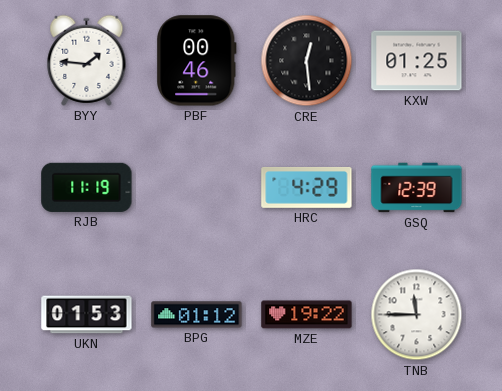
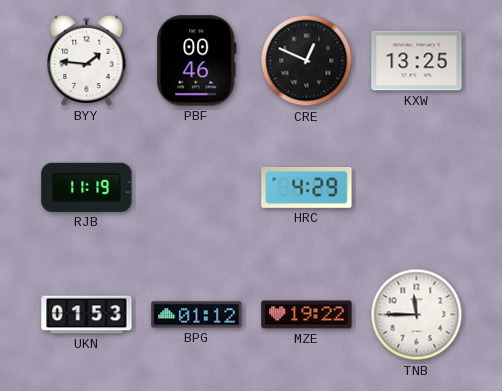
CRE: 12:29 -> 12:49 (307, 61)
KXW: 01:25 -> 13:25 (417, 61)
GSQ: 12:39 -> none (417, 188)
